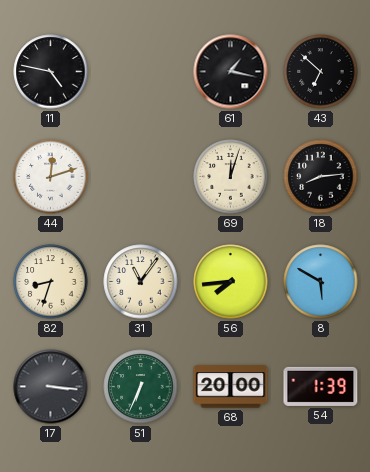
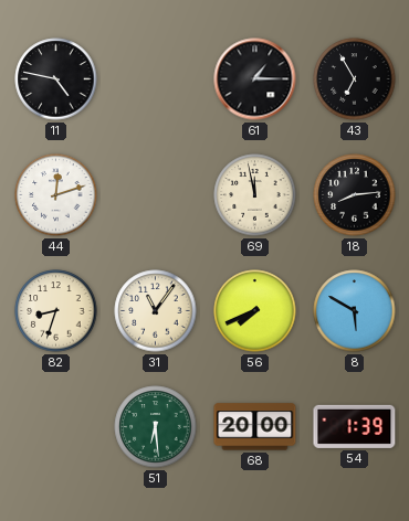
61: 1:17 -> 1:15 (255, 79)
43: 6:52 -> 6:55 (355, 79)
69: 12:03 -> 11:58 (255, 195)
56: 7:44 -> 7:41 (255, 311)
17: 3:16 -> none (51, 387)
51: 6:34 -> 6:29 (156, 427)
